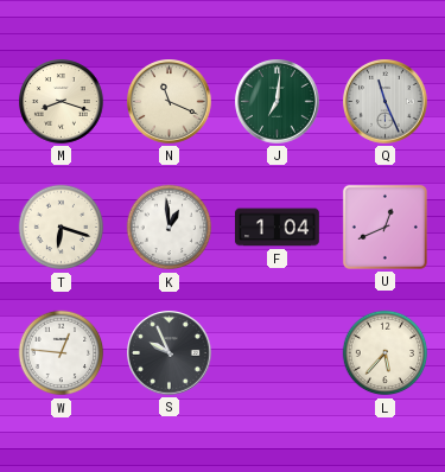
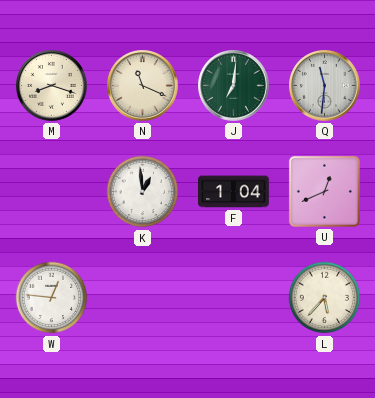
Q: 11:26 -> 11:31 (325, 86)
T: 6:18 -> none (62, 228)
S: 9:56 -> none (170, 353)
